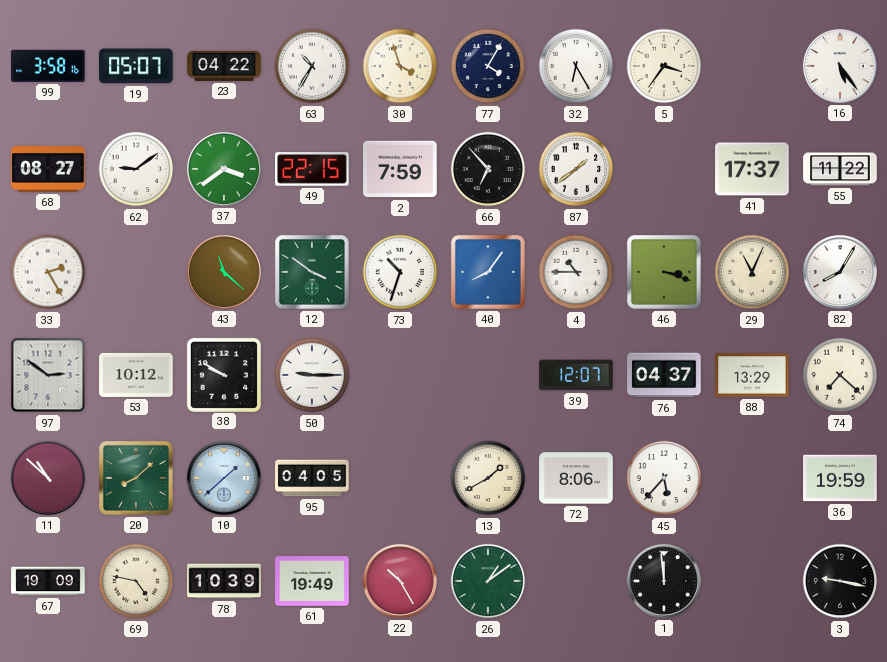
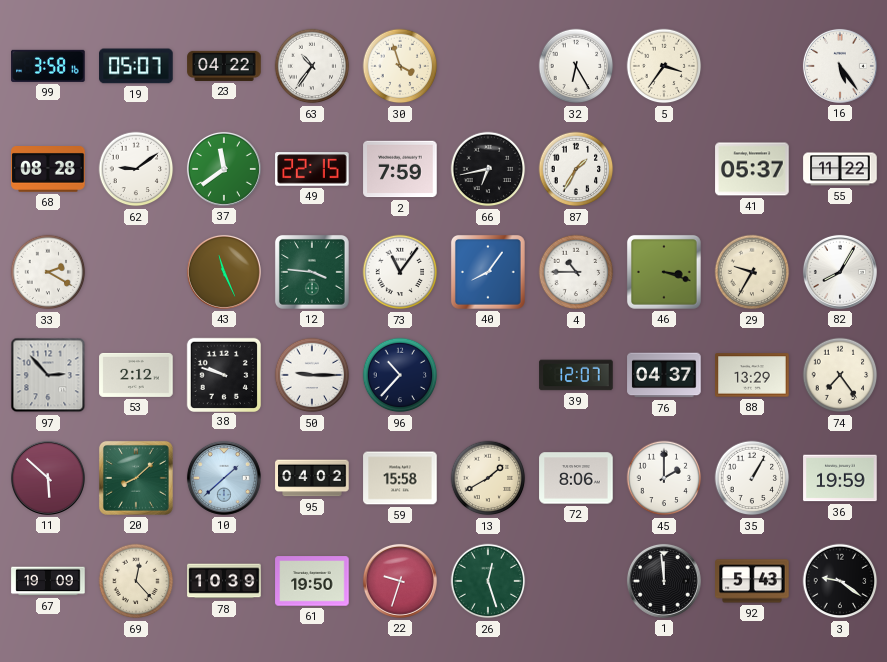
63: 10:35 -> 10:36 (312, 66)
77: 4:05 -> none (488, 66)
68: 08:27 -> 08:28 (48, 170)
37: 3:39 -> 11:39 (224, 169)
66: 6:53 -> 6:43 (488, 169)
87: 1:39 -> 1:35 (576, 169)
41: 17:37 -> 05:37 (752, 169)
33: 2:25 -> 2:20 (48, 272)
43: 11:22 -> 11:26 (224, 272)
12: 3:51 -> 3:46 (312, 272)
73: 10:33 -> 11:06 (400, 272)
29: 11:04 -> 9:35 (752, 272)
97: 2:51 -> 2:53 (48, 375)
53: 10:12 -> 2:12 (136, 375)
38: 9:50 -> 9:48 (223, 374)
96: none -> 10:37 (400, 375)
74: 7:22 -> 7:24 (840, 375)
11: 10:52 -> 5:52 (48, 478)
95: 04:05 -> 04:02 (312, 478)
59: none -> 15:58 (400, 478)
45: 5:37 -> 2:00 (664, 478)
35: none -> 1:05 (752, 478)
69: 4:47 -> 12:23 (136, 581)
61: 19:49 -> 19:50 (312, 581)
22: 10:25 -> 9:33 (400, 581)
26: 1:09 -> 12:27 (488, 581)
92: none -> 5:43 (752, 581)
3: 9:17 -> 9:21 (840, 581)
